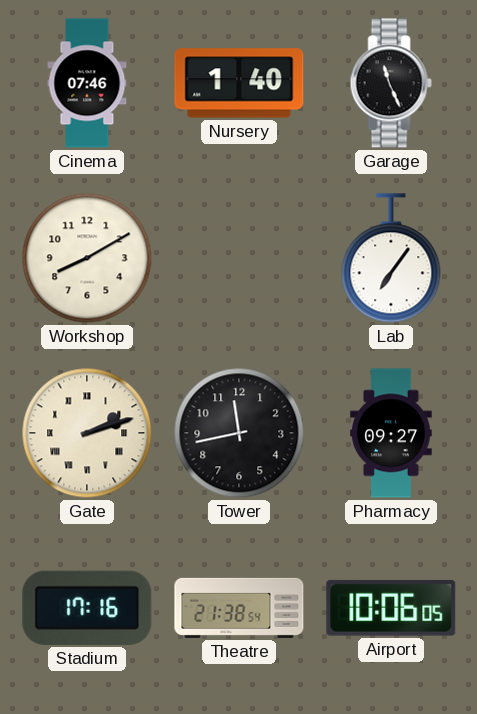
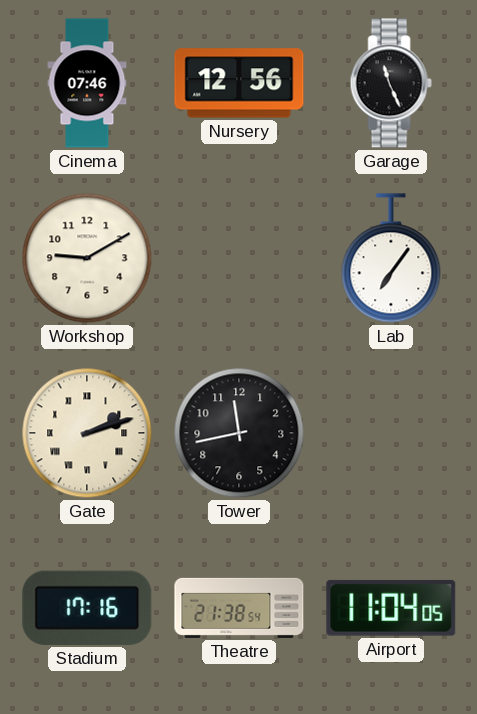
Nursery: 1:40 -> 12:56 (239, 83)
Workshop: 8:10 -> 9:10 (87, 258)
Pharmacy: 09:27 -> none (391, 433)
Airport: 10:06 -> 11:04 (391, 608)
